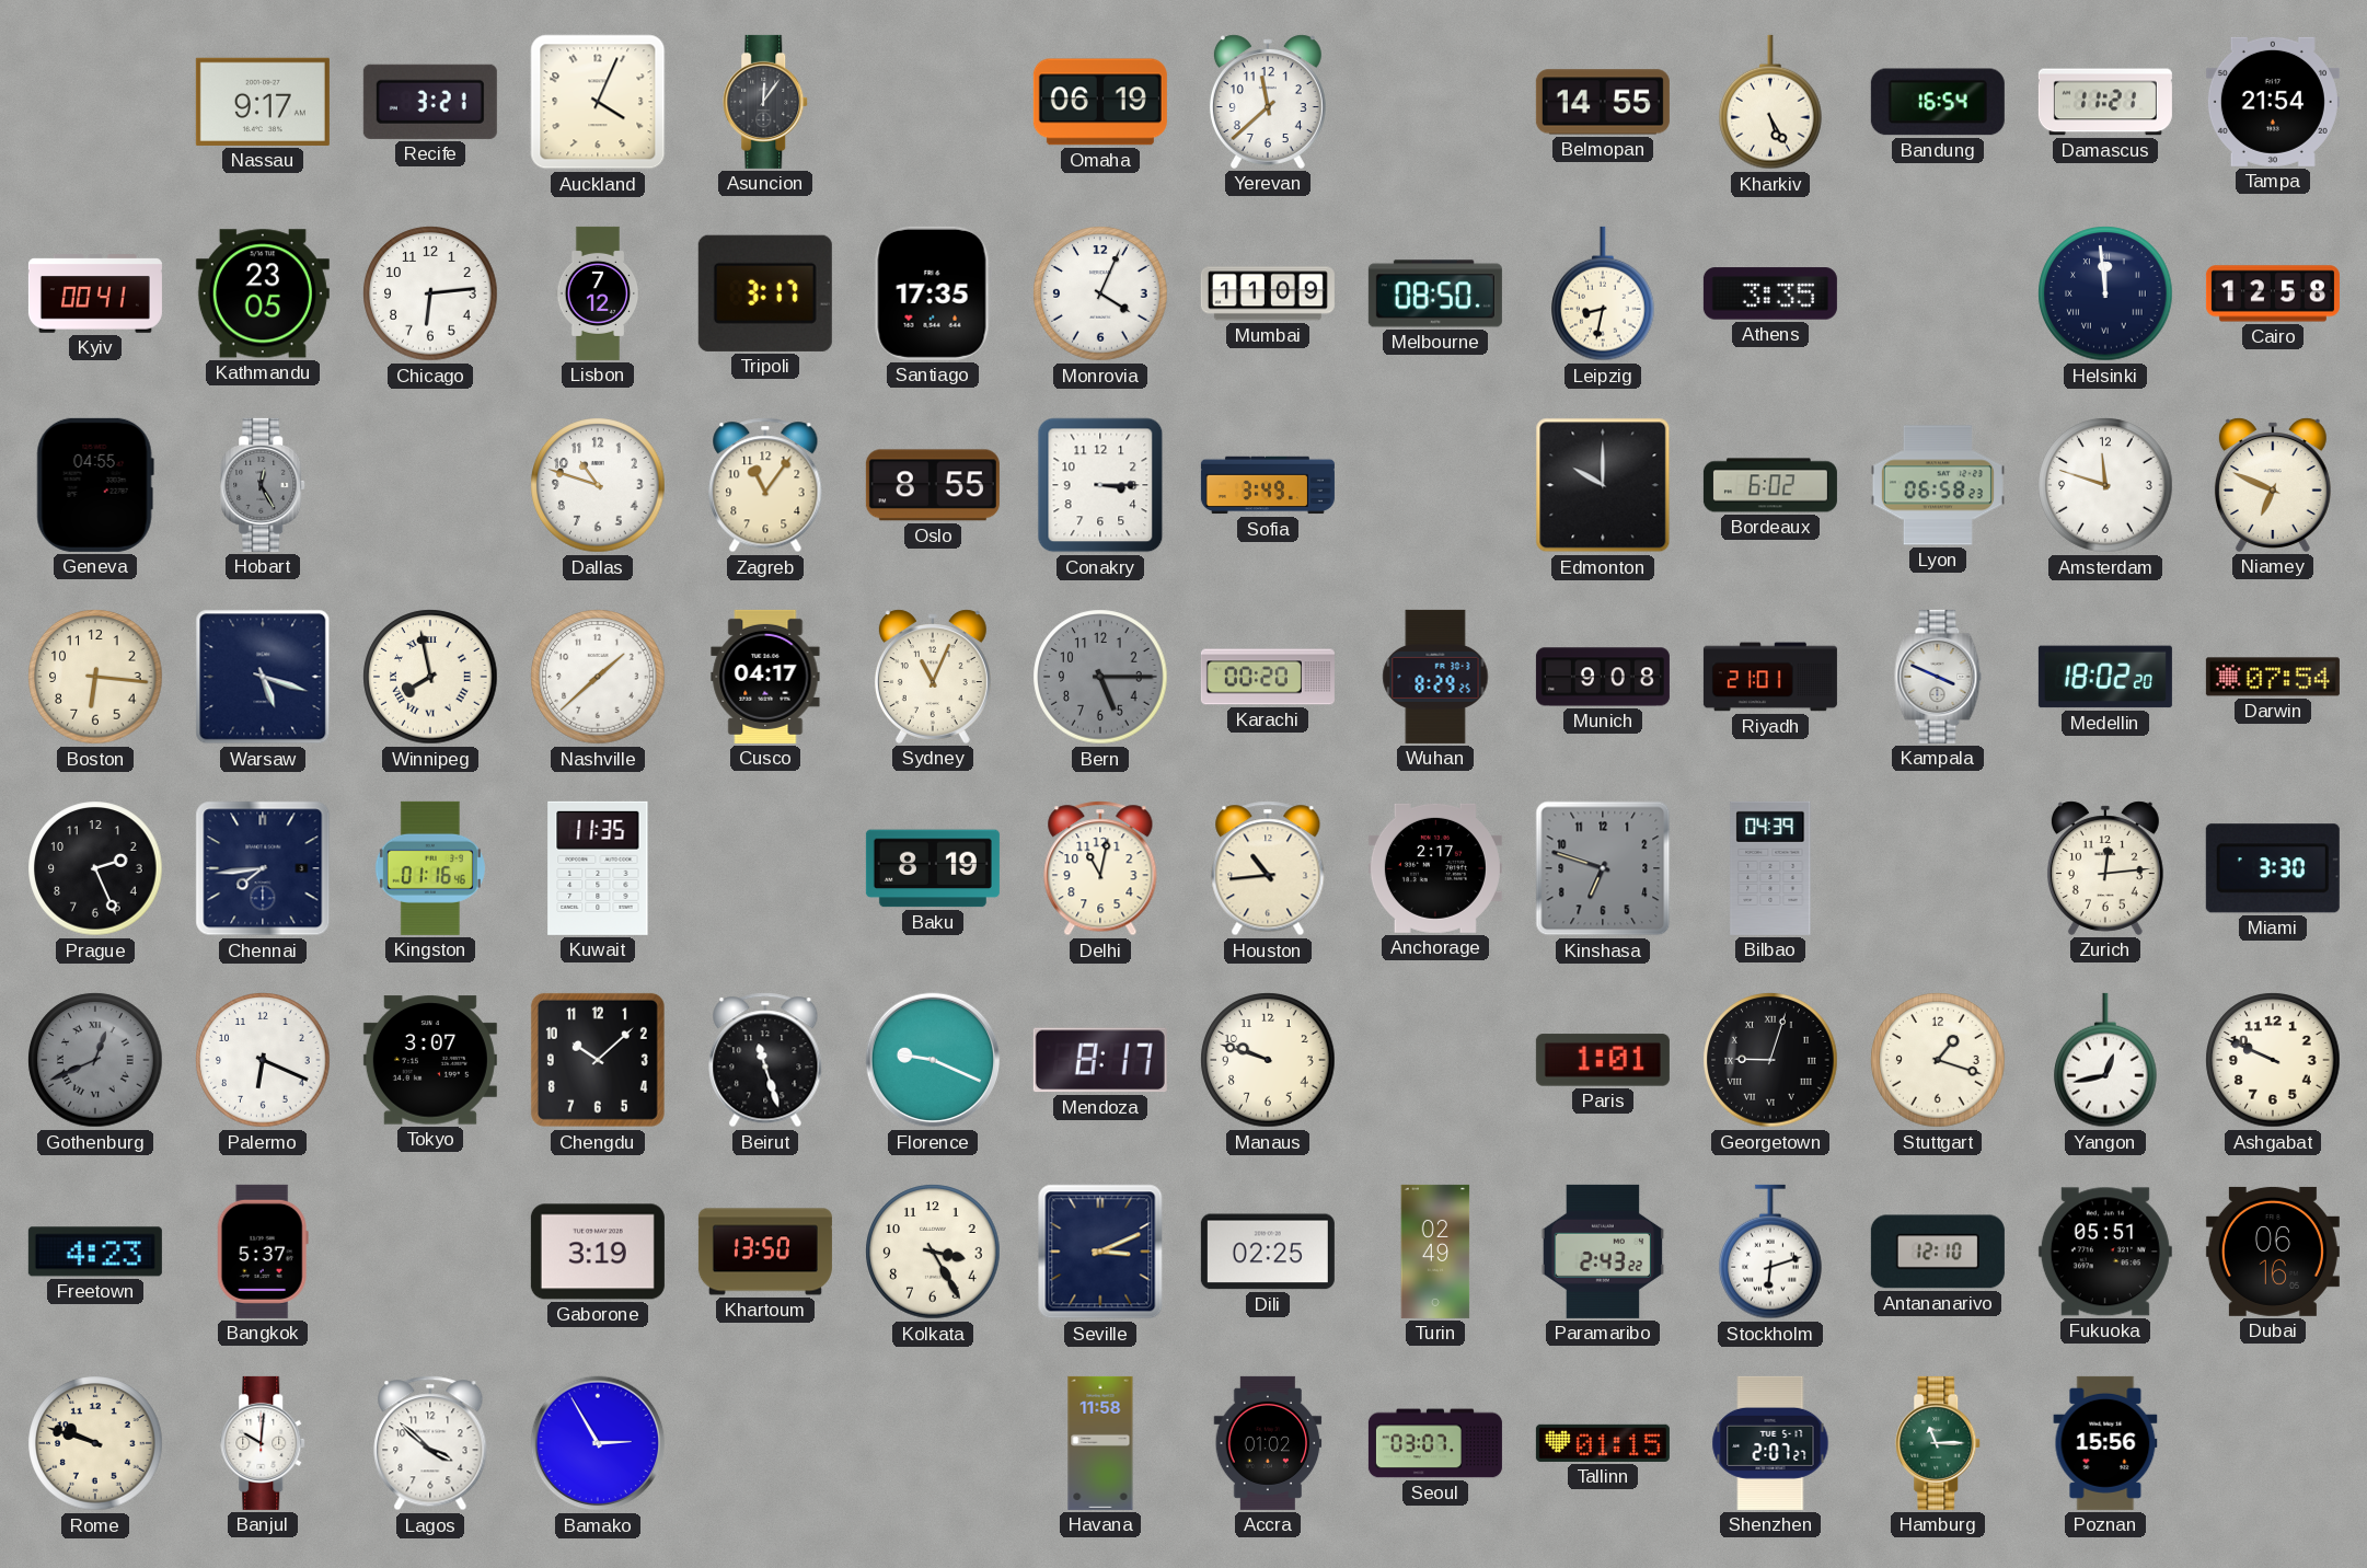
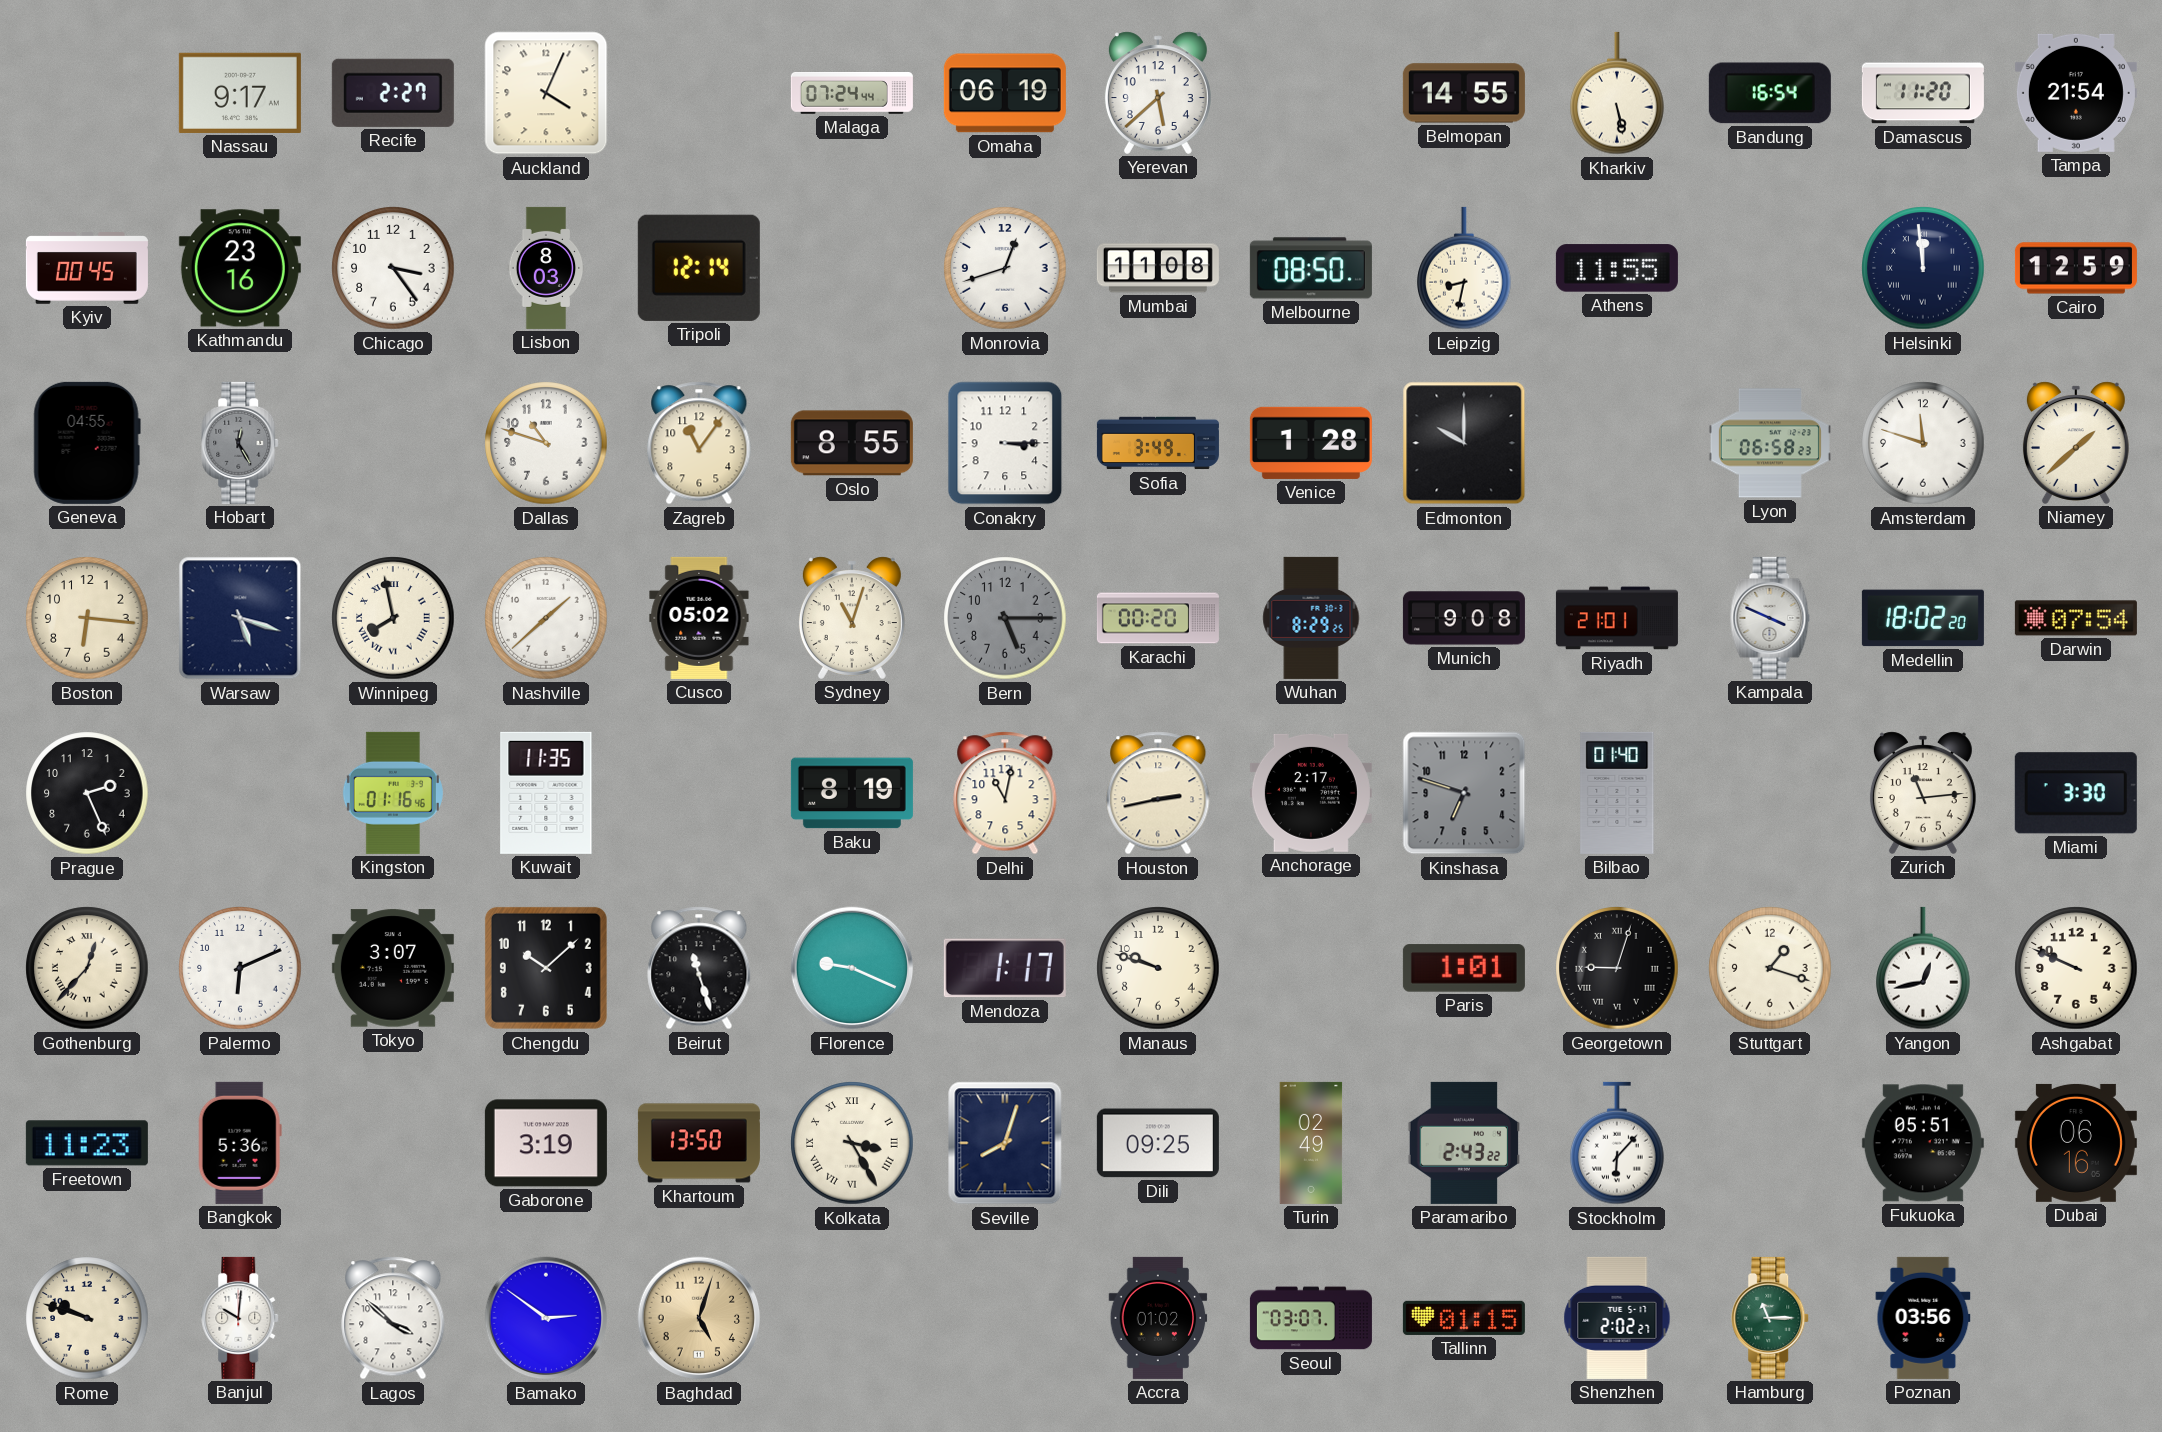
Recife: 3:21 -> 2:27 (393, 93)
Asuncion: 12:06 -> none (766, 102)
Malaga: none -> 07:24 (852, 94)
Yerevan: 11:38 -> 5:38 (1158, 93)
Kharkiv: 5:25 -> 5:28 (1617, 93)
Damascus: 11:21 -> 11:20 (1923, 93)
Kyiv: 00:41 -> 00:45 (87, 268)
Kathmandu: 23:05 -> 23:16 (240, 268)
Chicago: 6:14 -> 3:24 (393, 268)
Lisbon: 7:12 -> 8:03 (546, 268)
Tripoli: 3:17 -> 12:14 (699, 268)
Santiago: 17:35 -> none (933, 293)
Monrovia: 4:04 -> 12:42 (1005, 268)
Mumbai: 11:09 -> 11:08 (1158, 268)
Athens: 3:35 -> 11:55 (1617, 268)
Cairo: 12:58 -> 12:59 (2076, 268)
Venice: none -> 1:28 (1311, 443)
Bordeaux: 6:02 -> none (1770, 485)
Niamey: 6:49 -> 1:38 (2076, 443)
Cusco: 04:17 -> 05:02 (699, 618)
Sydney: 11:04 -> 11:03 (852, 618)
Chennai: 7:44 -> none (263, 868)
Houston: 10:44 -> 2:43 (1158, 793)
Bilbao: 04:39 -> 01:40 (1617, 793)
Zurich: 12:14 -> 11:14 (1923, 793)
Gothenburg: 12:41 -> 12:37 (87, 968)
Gothenburg dial: grey -> cream (87, 968)
Palermo: 6:19 -> 6:11 (240, 968)
Mendoza: 8:17 -> 1:17 (1005, 968)
Freetown: 4:23 -> 11:23 (87, 1143)
Bangkok: 5:37 -> 5:36 (240, 1143)
Kolkata numerals: Arabic -> Roman (852, 1143)
Seville: 3:11 -> 8:03 (1005, 1143)
Dili: 02:25 -> 09:25 (1158, 1143)
Stockholm: 6:12 -> 6:07 (1617, 1143)
Antananarivo: 12:10 -> none (1938, 1252)
Bamako: 2:55 -> 2:51 (546, 1318)
Baghdad: none -> 5:03 (699, 1318)
Havana: 11:58 -> none (1100, 1443)
Shenzhen: 2:07 -> 2:02 (1617, 1318)
Poznan: 15:56 -> 03:56 (1923, 1318)
